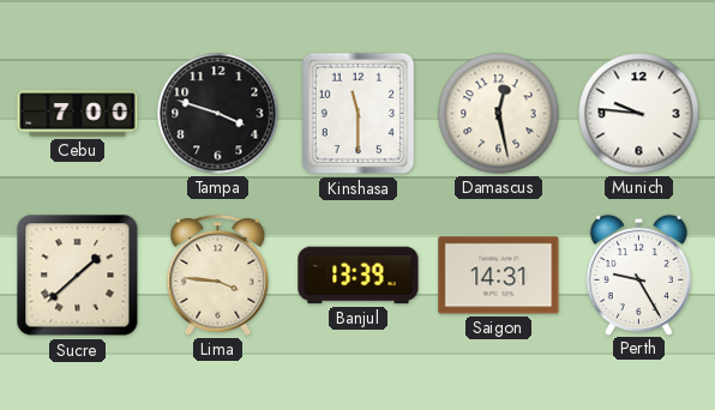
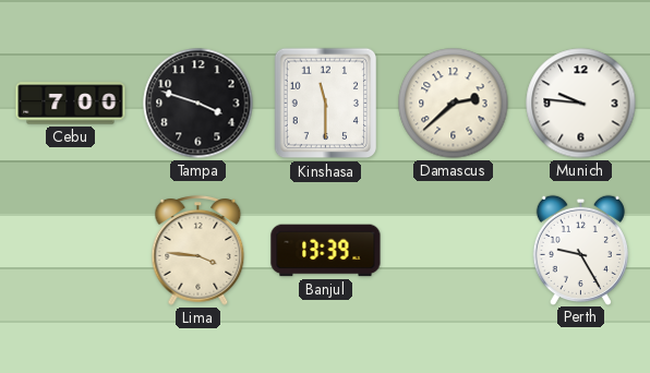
Damascus: 12:28 -> 2:38 (454, 104)
Sucre: 1:38 -> none (78, 276)
Saigon: 14:31 -> none (499, 276)
